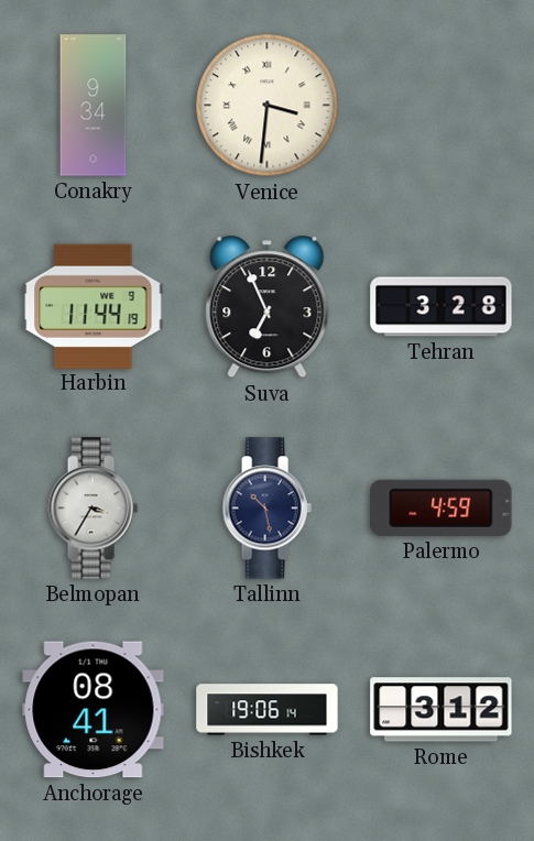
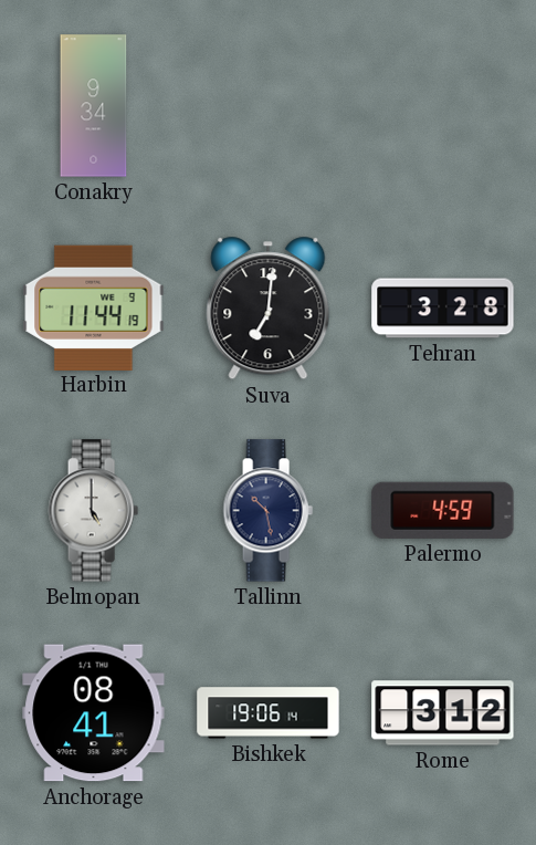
Venice: 3:31 -> none (268, 106)
Suva: 6:56 -> 7:01 (269, 309)
Belmopan: 3:35 -> 5:00 (93, 511)
